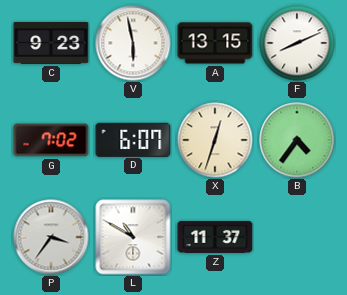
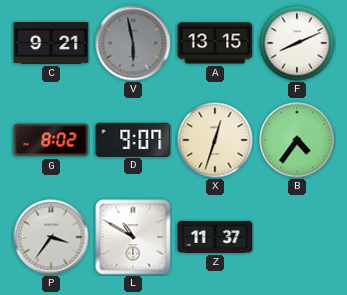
C: 9:23 -> 9:21 (51, 43)
V dial: white -> grey (133, 43)
G: 7:02 -> 8:02 (51, 140)
D: 6:07 -> 9:07 (133, 139)
